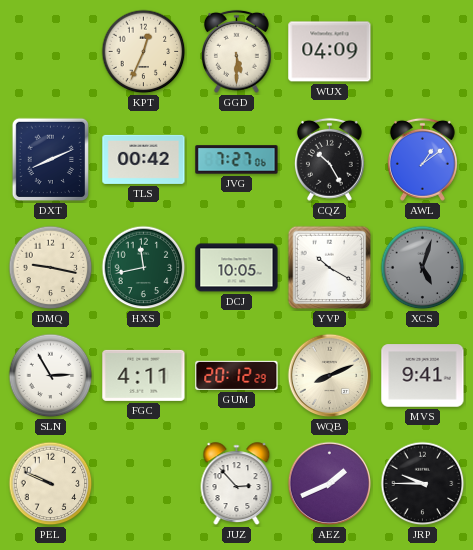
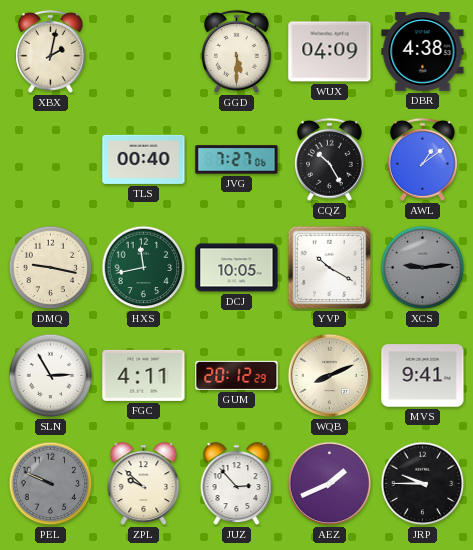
XBX: none -> 2:02 (50, 51)
KPT: 12:34 -> none (144, 52)
DBR: none -> 4:38 (423, 52)
DXT: 8:11 -> none (51, 160)
TLS: 00:42 -> 00:40 (144, 159)
XCS: 5:03 -> 9:14 (423, 268)
PEL dial: cream -> grey (51, 484)
ZPL: none -> 9:52 (144, 484)
